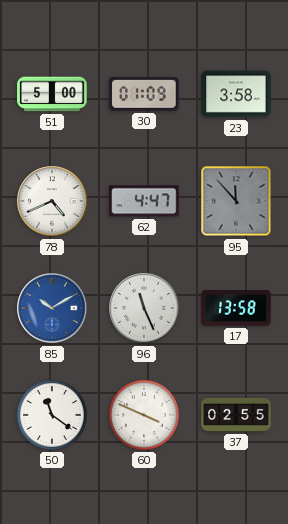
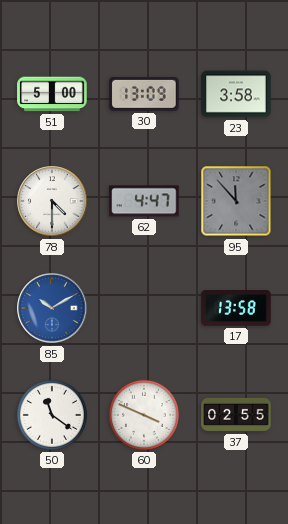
30: 01:09 -> 13:09 (144, 94)
78: 4:41 -> 4:30 (52, 201)
96: 11:26 -> none (144, 308)
